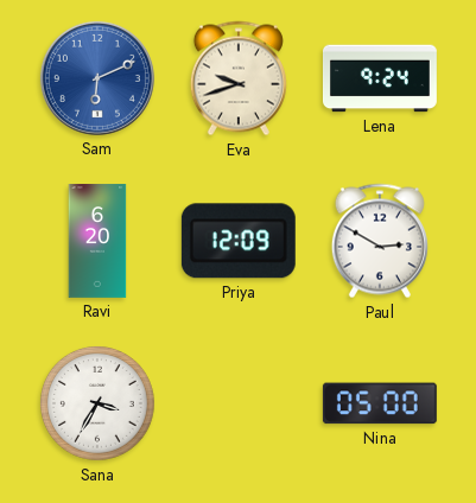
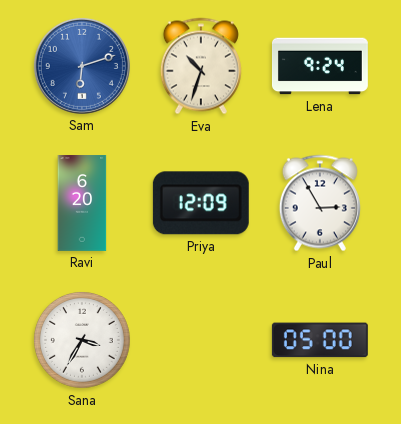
Sam: 6:11 -> 6:12 (82, 66)
Eva: 9:42 -> 10:33 (201, 66)
Paul: 2:50 -> 2:55 (320, 203)
